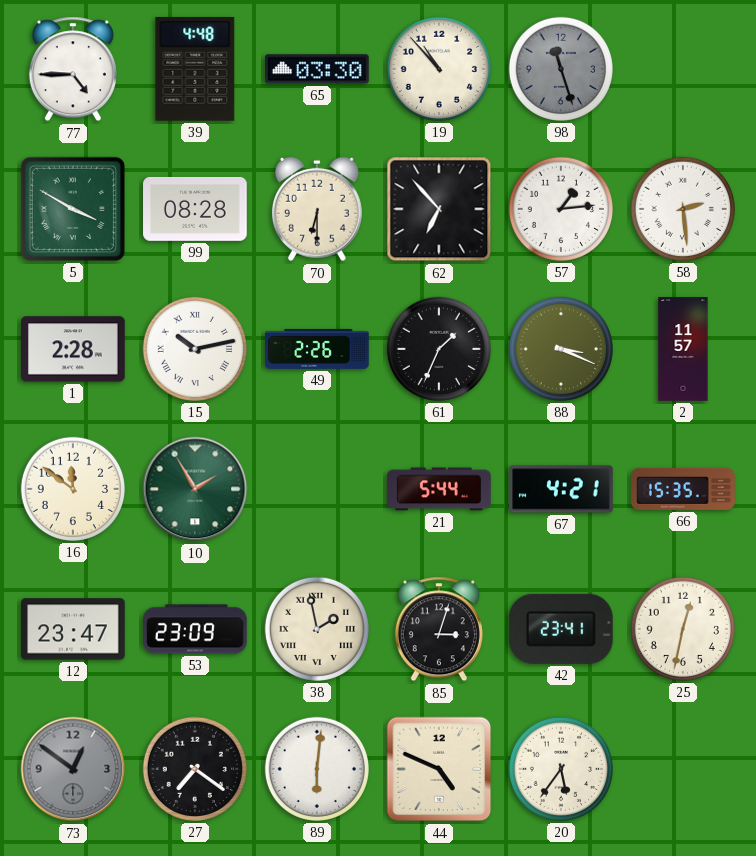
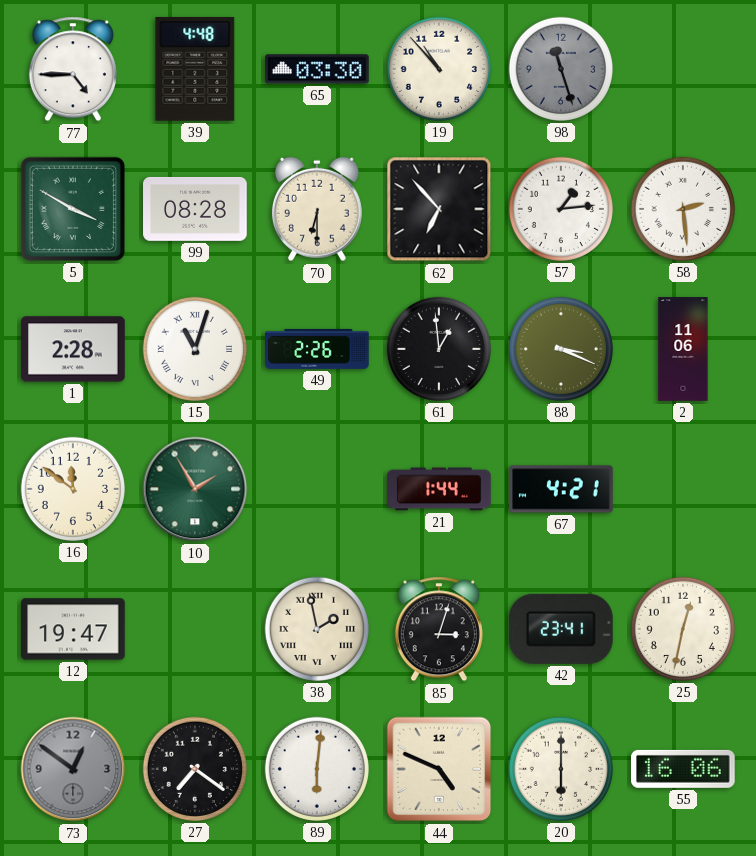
15: 10:13 -> 11:03 (195, 349)
61: 1:34 -> 12:59 (439, 349)
2: 11:57 -> 11:06 (683, 349)
21: 5:44 -> 1:44 (439, 489)
66: 15:35 -> none (683, 489)
12: 23:47 -> 19:47 (73, 629)
53: 23:09 -> none (195, 629)
20: 5:36 -> 6:00 (561, 769)
55: none -> 16:06 (684, 769)
